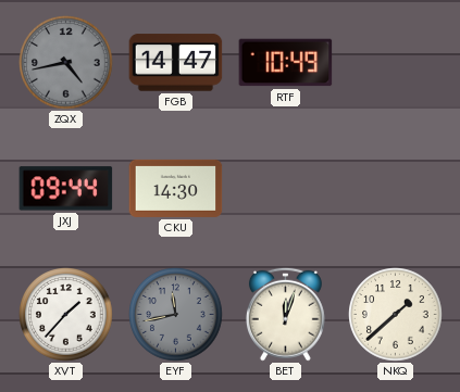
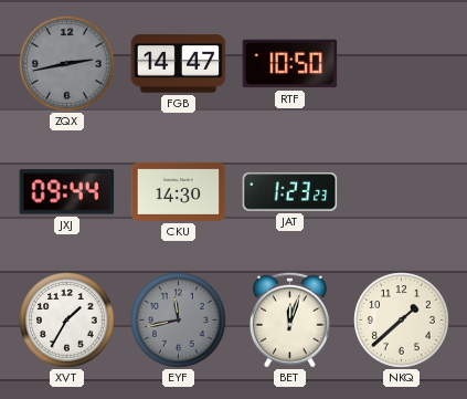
ZQX: 4:43 -> 2:43 (67, 64)
RTF: 10:49 -> 10:50 (290, 64)
JAT: none -> 1:23 (290, 192)
XVT: 1:37 -> 1:35 (67, 321)
